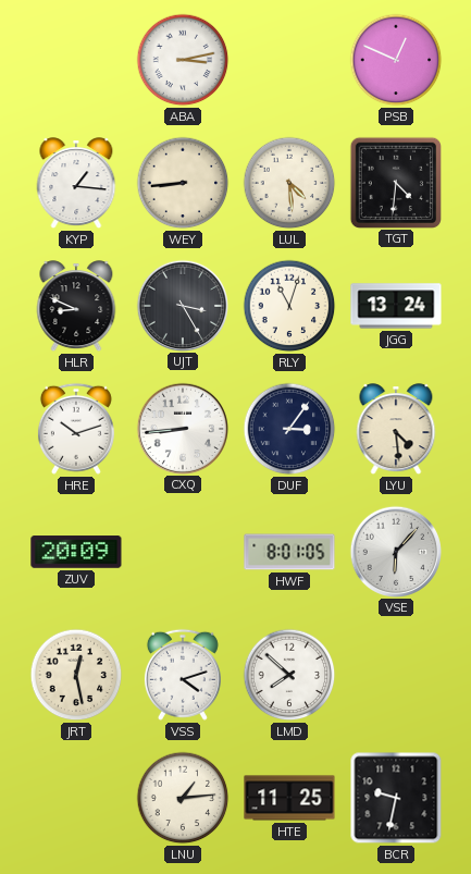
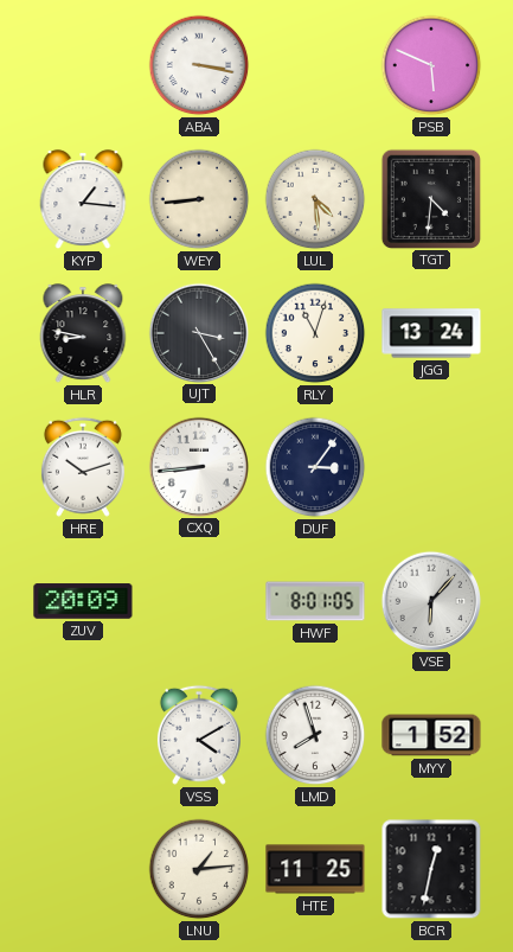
ABA: 3:13 -> 3:17 (199, 65)
PSB: 12:49 -> 5:49 (431, 65)
HLR: 8:49 -> 8:47 (83, 334)
LYU: 4:29 -> none (396, 430)
JRT: 12:28 -> none (76, 675)
VSS: 4:12 -> 4:10 (199, 735)
LMD: 7:52 -> 7:57 (315, 735)
MYY: none -> 1:52 (431, 735)
BCR: 9:32 -> 12:32 (431, 869)
